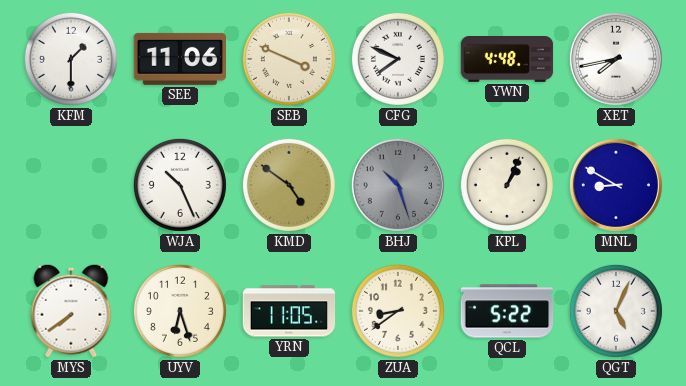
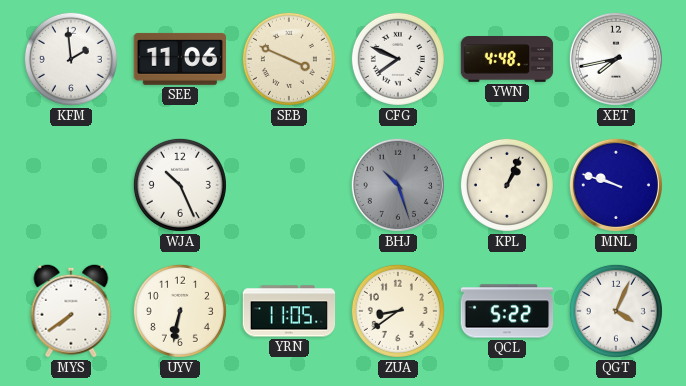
KFM: 1:30 -> 1:59 (71, 59)
KMD: 4:51 -> none (289, 185)
MNL: 8:50 -> 9:48 (616, 185)
UYV: 6:27 -> 6:32 (180, 311)
QGT: 5:04 -> 4:04 (616, 311)
